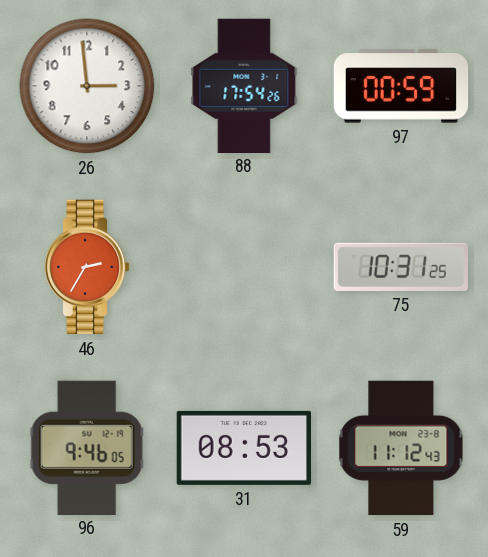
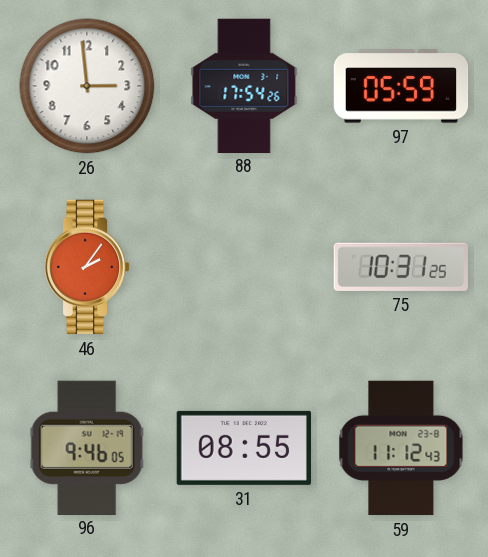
97: 00:59 -> 05:59 (401, 86)
46: 2:35 -> 2:06 (87, 267)
31: 08:53 -> 08:55 (243, 448)
